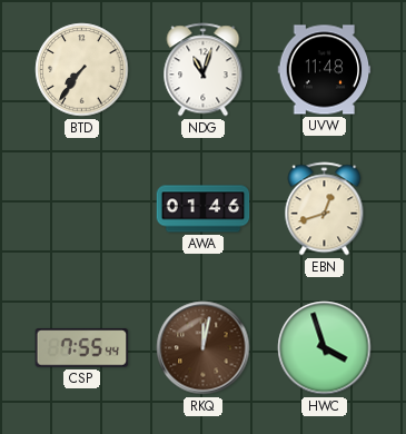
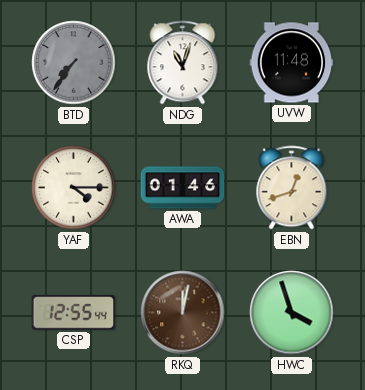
BTD dial: cream -> grey (74, 63)
YAF: none -> 4:15 (74, 188)
CSP: 7:55 -> 12:55 (74, 313)
